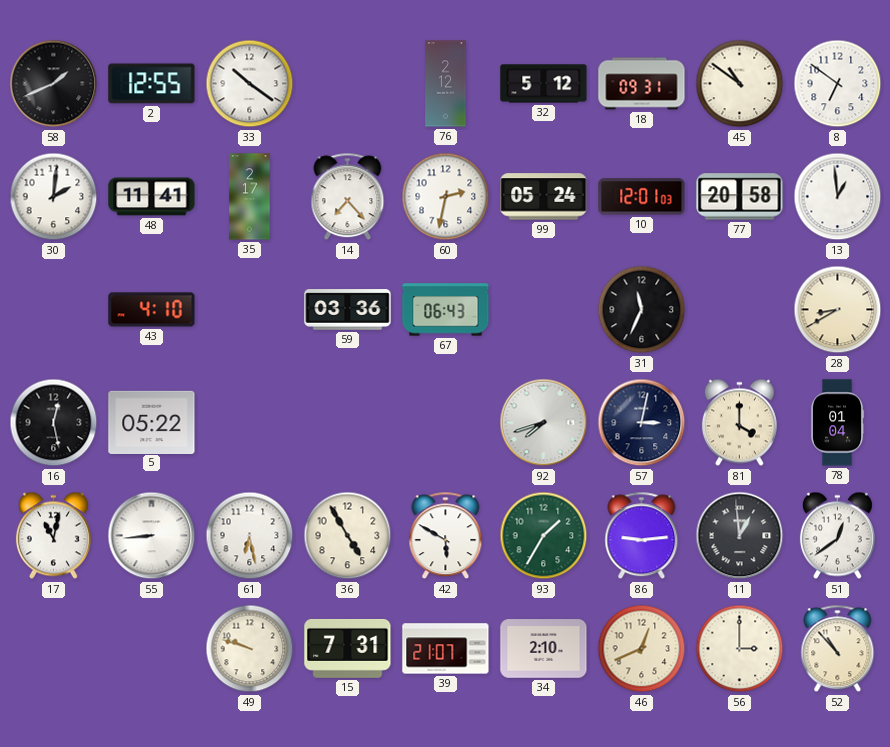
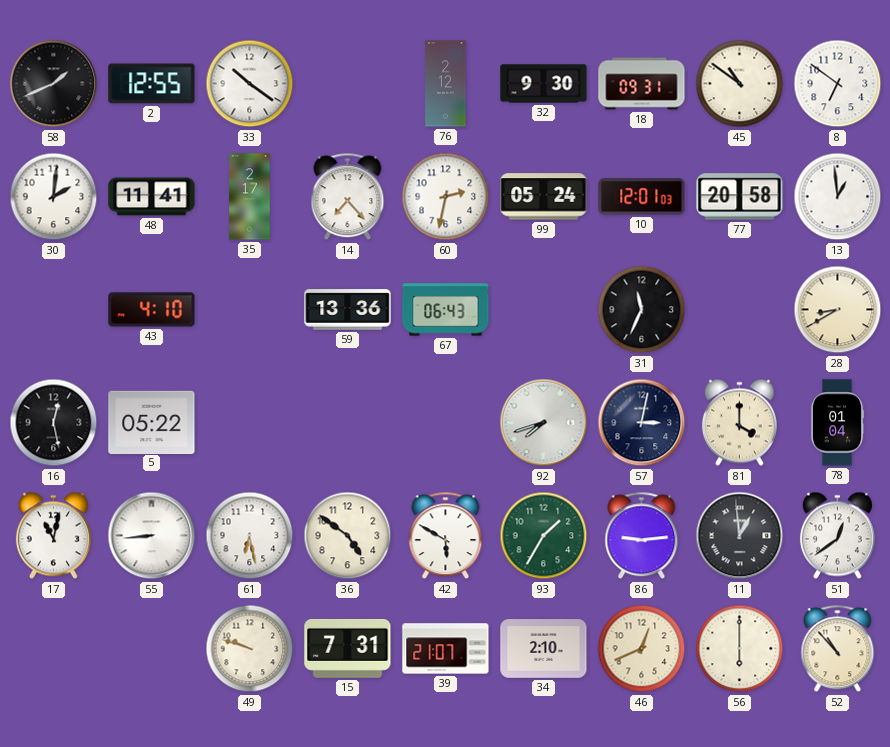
32: 5:12 -> 9:30 (544, 84)
59: 03:36 -> 13:36 (348, 310)
36: 4:55 -> 4:51 (348, 536)
56: 3:00 -> 6:00 (740, 649)
